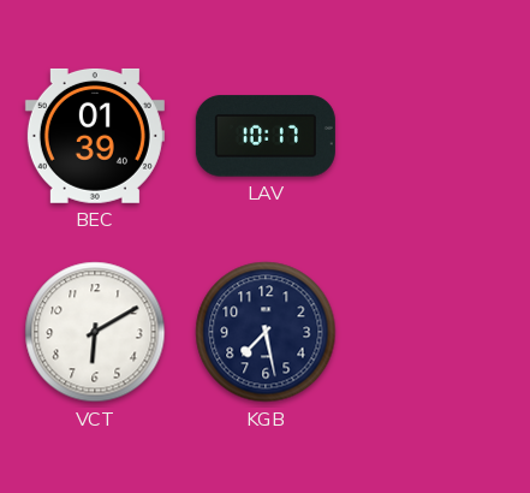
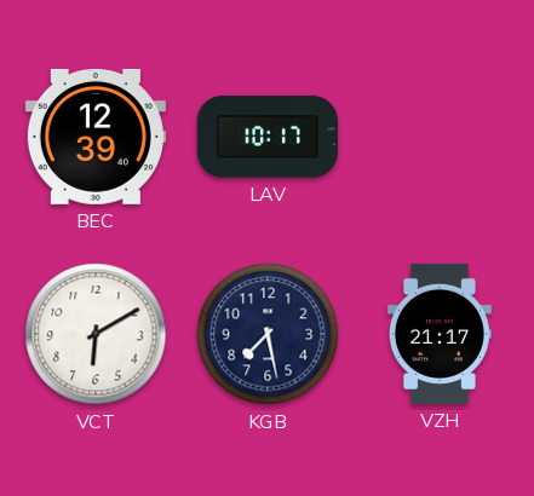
BEC: 01:39 -> 12:39 (96, 137)
VZH: none -> 21:17 (440, 334)
